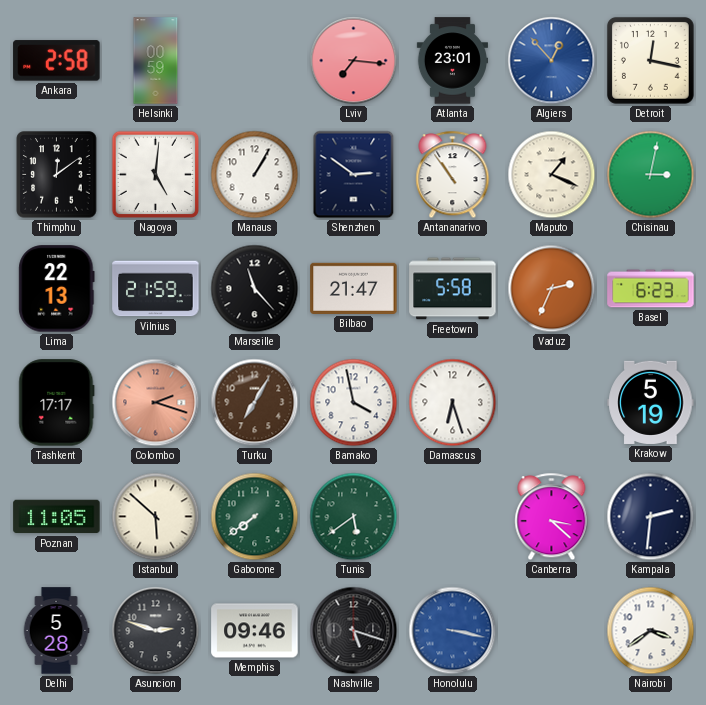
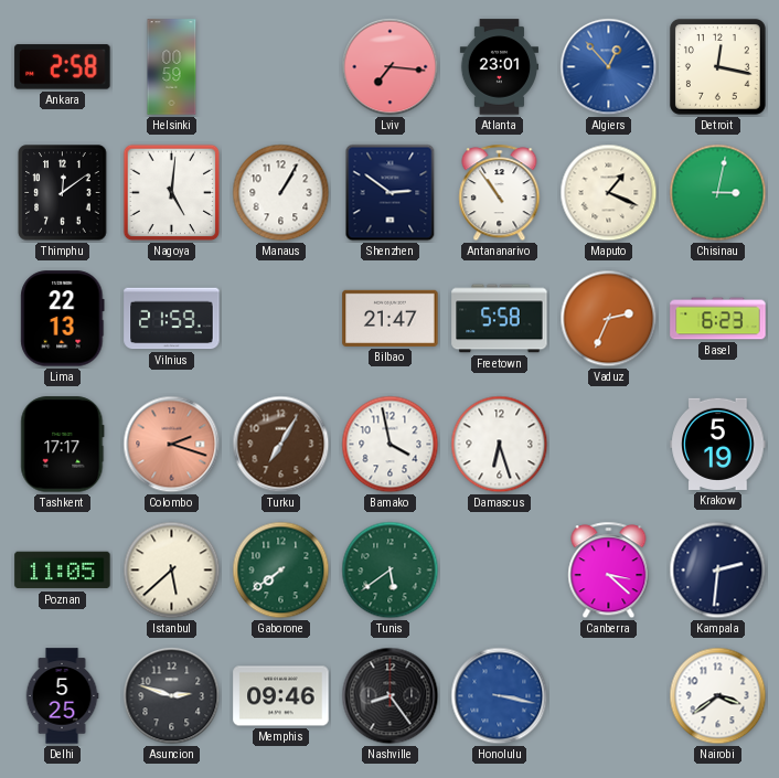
Marseille: 11:23 -> none (255, 289)
Istanbul: 5:52 -> 5:38 (172, 571)
Delhi: 5:28 -> 5:25 (62, 696)
Nashville: 5:18 -> 8:24 (391, 696)
